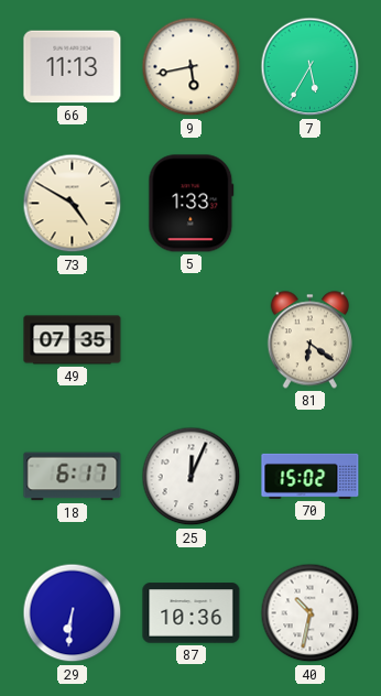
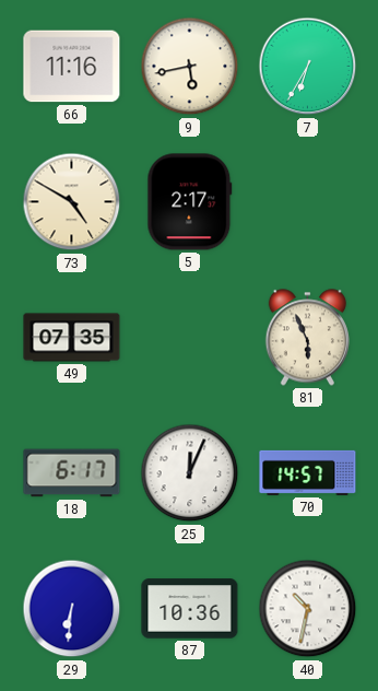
66: 11:13 -> 11:16 (72, 67)
7: 5:35 -> 6:35 (308, 67)
5: 1:33 -> 2:17 (190, 202)
81: 6:21 -> 5:56 (307, 338)
70: 15:02 -> 14:57 (308, 472)
